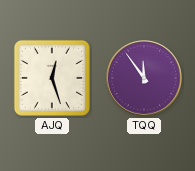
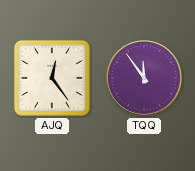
AJQ: 12:27 -> 12:24 (52, 78)
